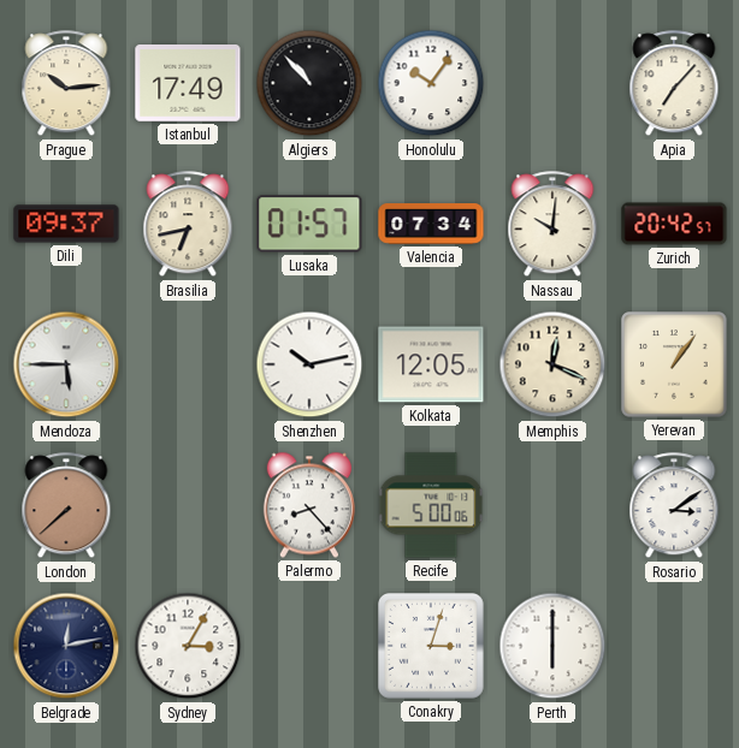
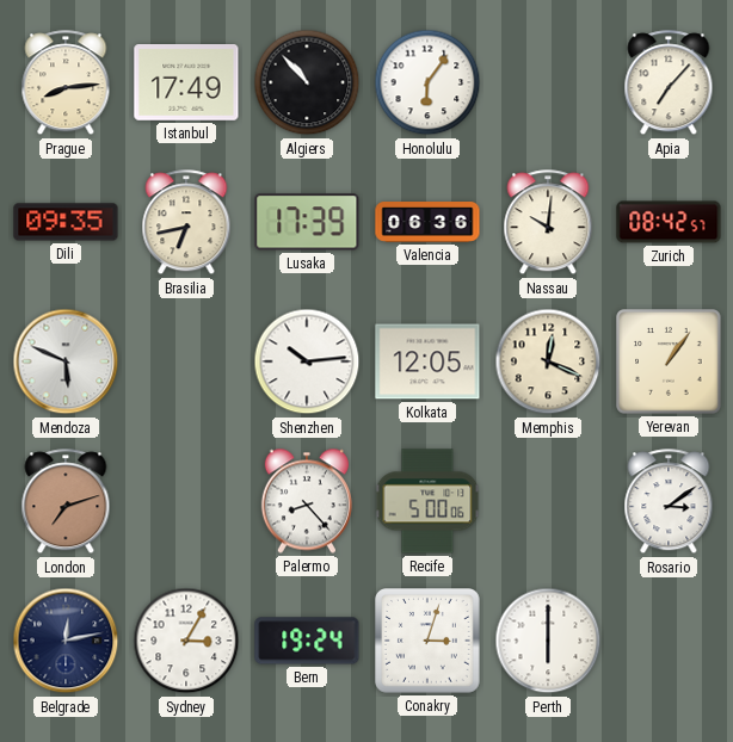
Prague: 10:14 -> 8:14 (66, 84)
Honolulu: 10:06 -> 6:06 (427, 82)
Dili: 09:37 -> 09:35 (66, 222)
Lusaka: 01:57 -> 17:39 (307, 222)
Valencia: 07:34 -> 06:36 (427, 223)
Zurich: 20:42 -> 08:42 (669, 222)
Mendoza: 5:45 -> 5:49 (66, 361)
Shenzhen: 10:13 -> 10:14 (307, 361)
London: 7:38 -> 7:12 (66, 502)
Bern: none -> 19:24 (307, 641)
